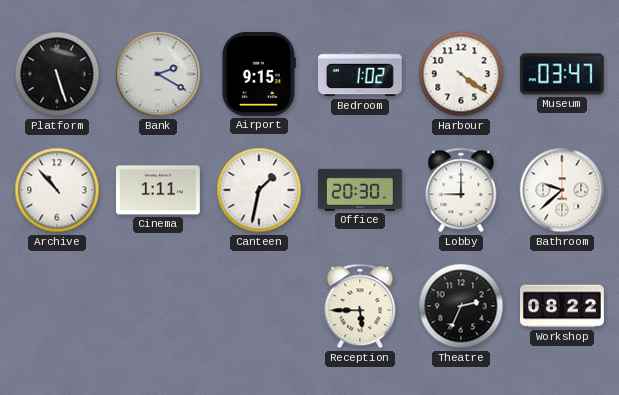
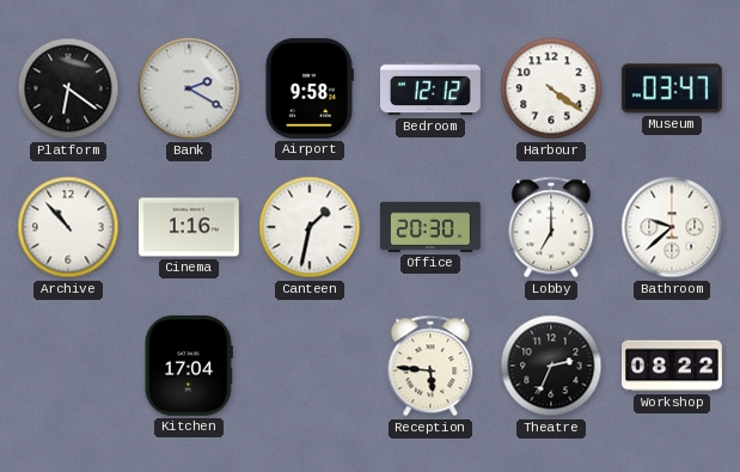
Platform: 5:27 -> 6:21 (68, 88)
Airport: 9:15 -> 9:58 (310, 88)
Bedroom: 1:02 -> 12:12 (430, 88)
Cinema: 1:11 -> 1:16 (189, 227)
Lobby: 9:00 -> 7:00 (551, 227)
Kitchen: none -> 17:04 (189, 366)
Reception: 5:45 -> 5:46 (430, 366)
